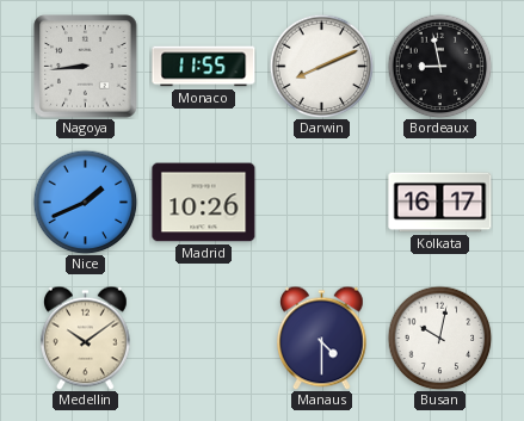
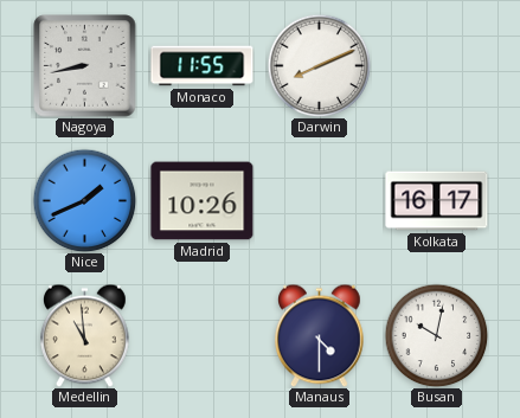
Nagoya: 8:44 -> 8:43 (85, 66)
Bordeaux: 8:58 -> none (439, 66)
Medellin: 10:09 -> 10:59 (85, 335)
